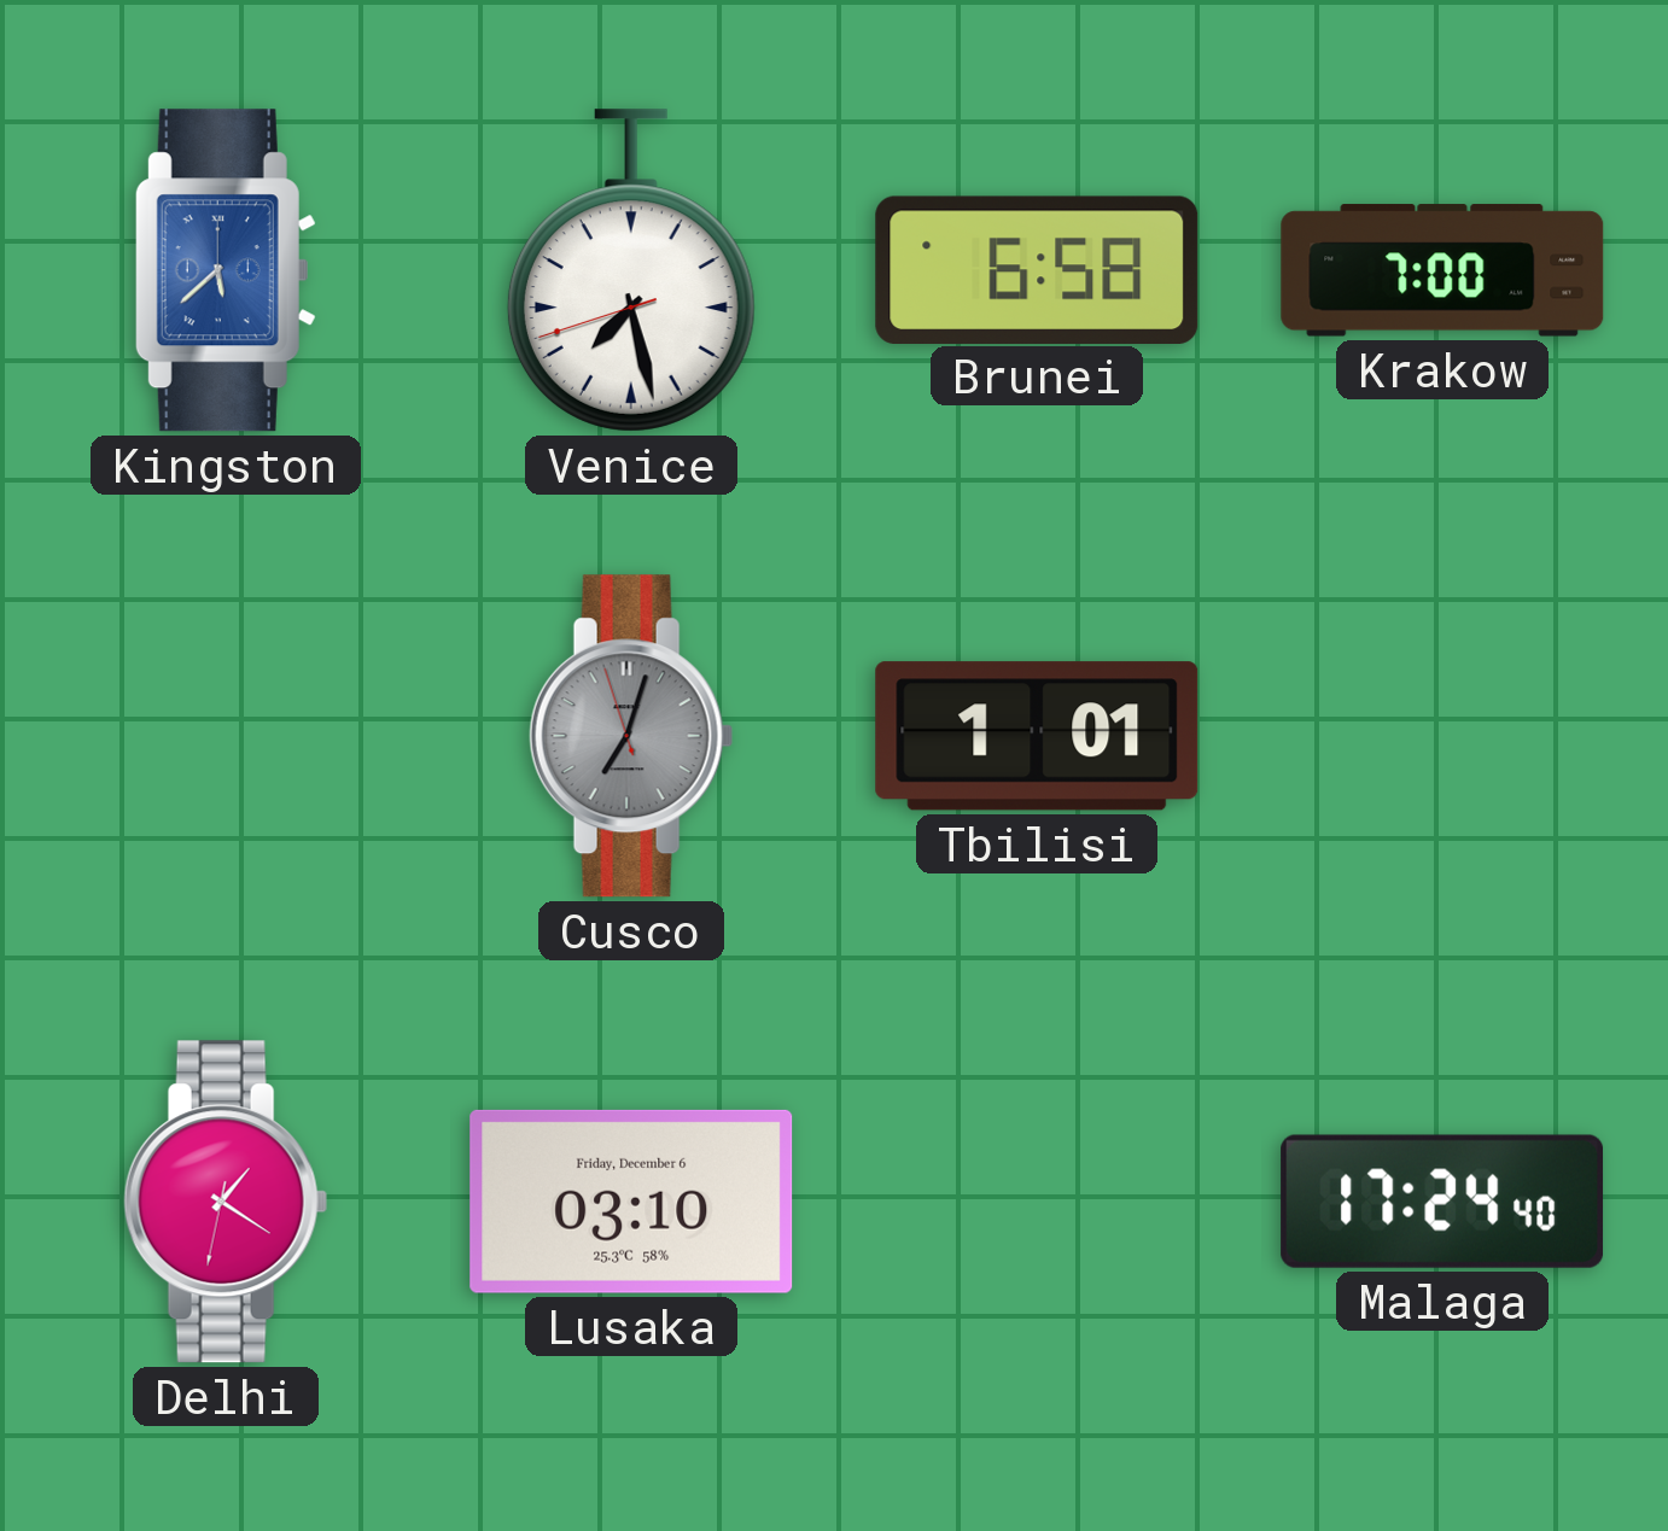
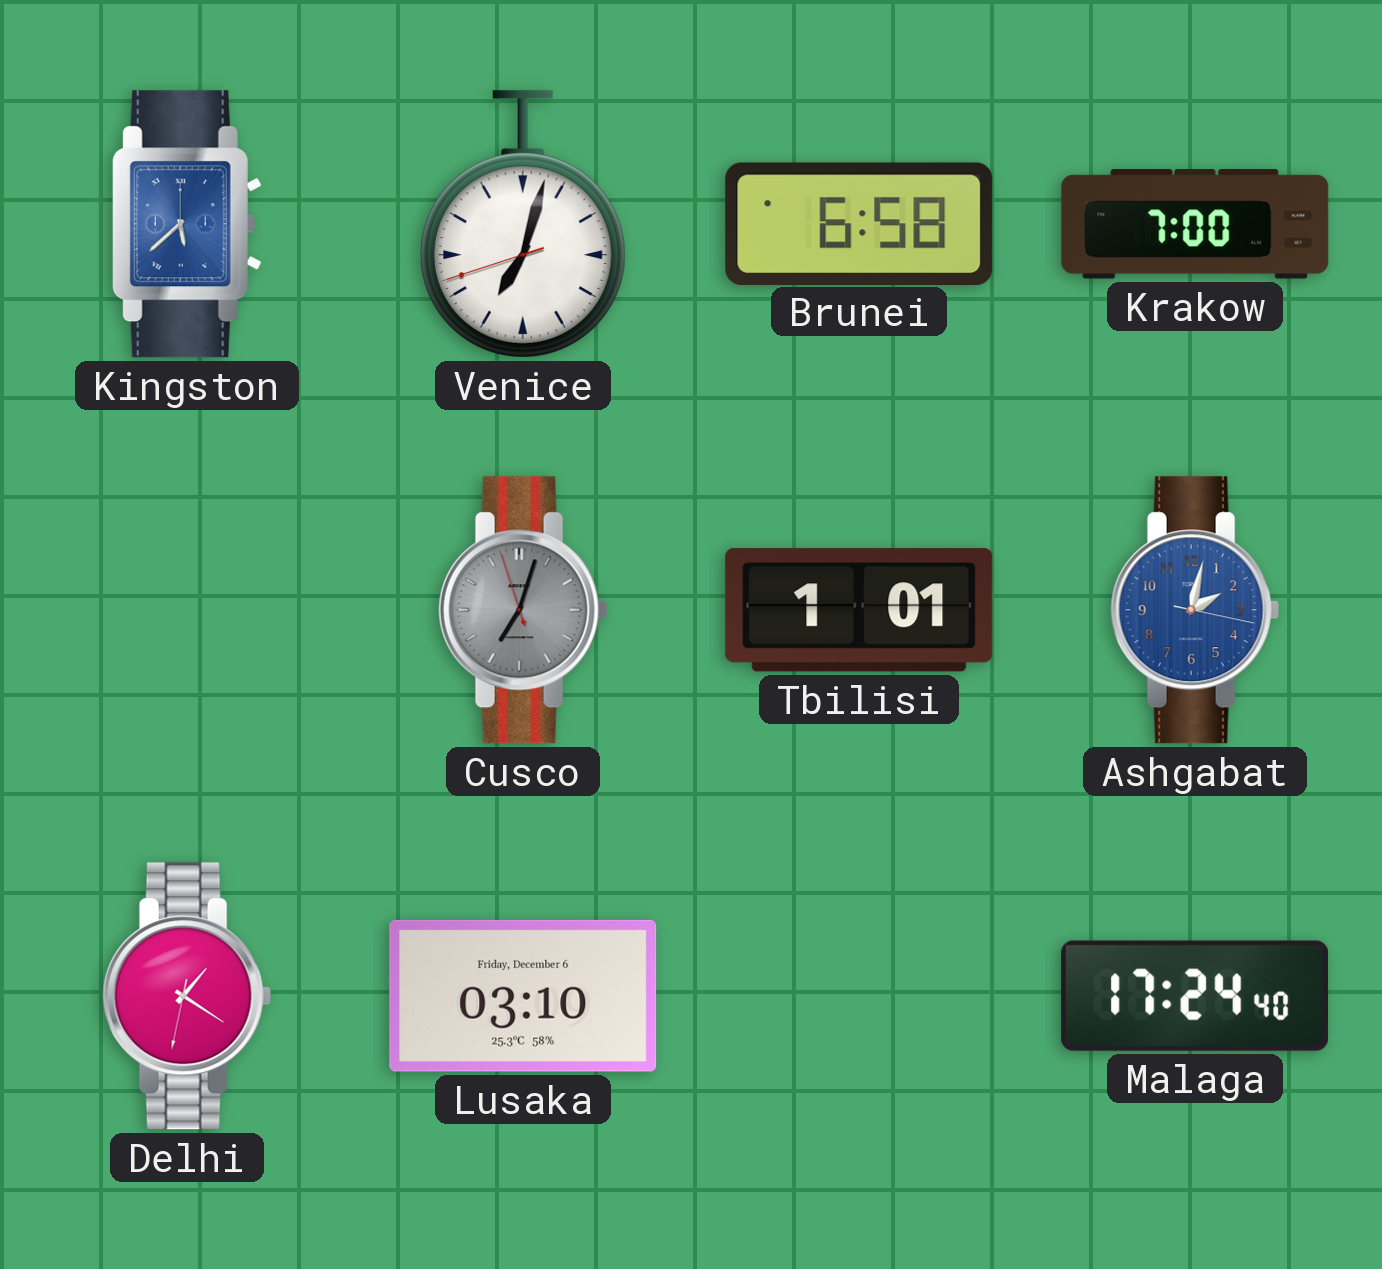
Venice: 7:27 -> 7:02 (523, 224)
Ashgabat: none -> 2:02 (1195, 610)
